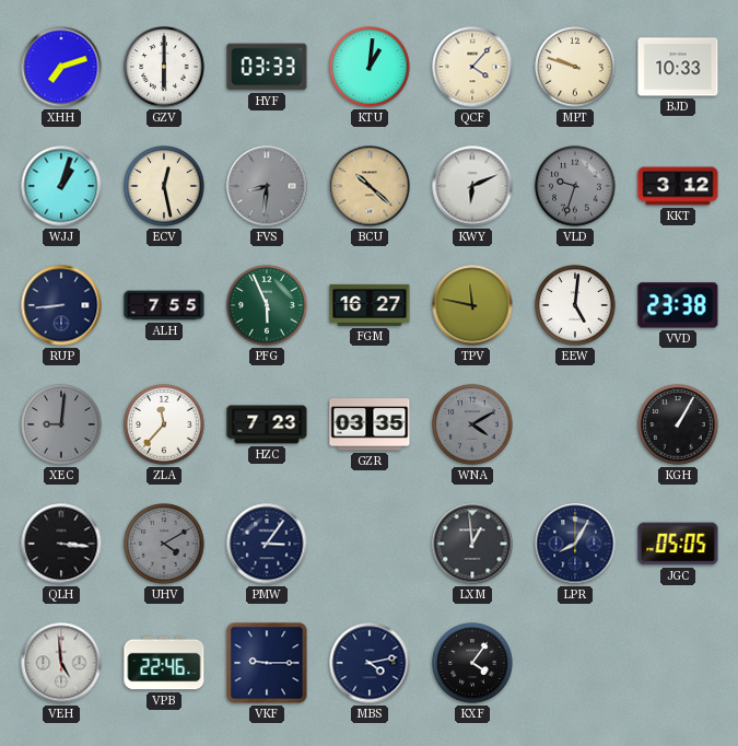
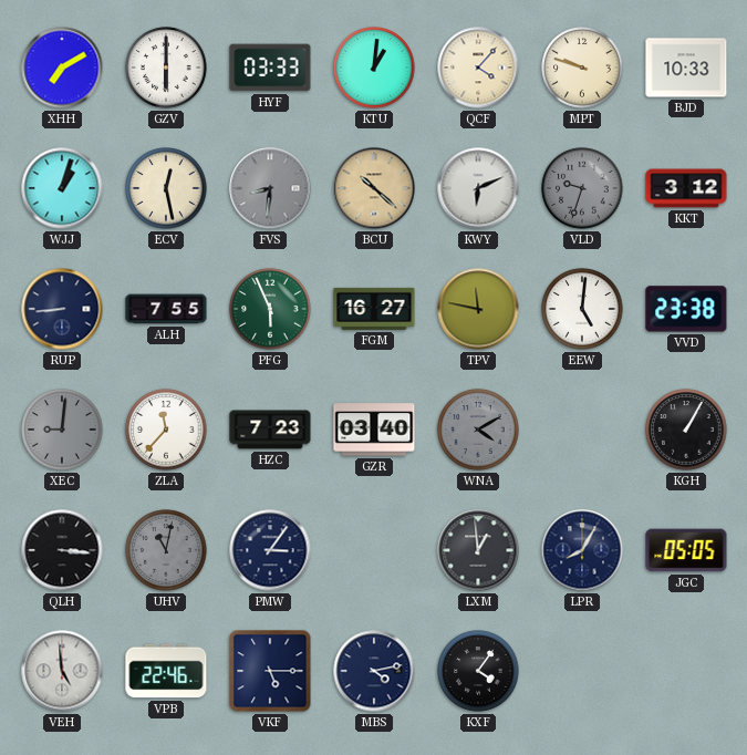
XHH: 7:12 -> 7:10 (62, 68)
GZR: 03:35 -> 03:40 (374, 430)
UHV: 4:10 -> 11:02 (166, 550)
VKF: 9:15 -> 5:15 (270, 671)
